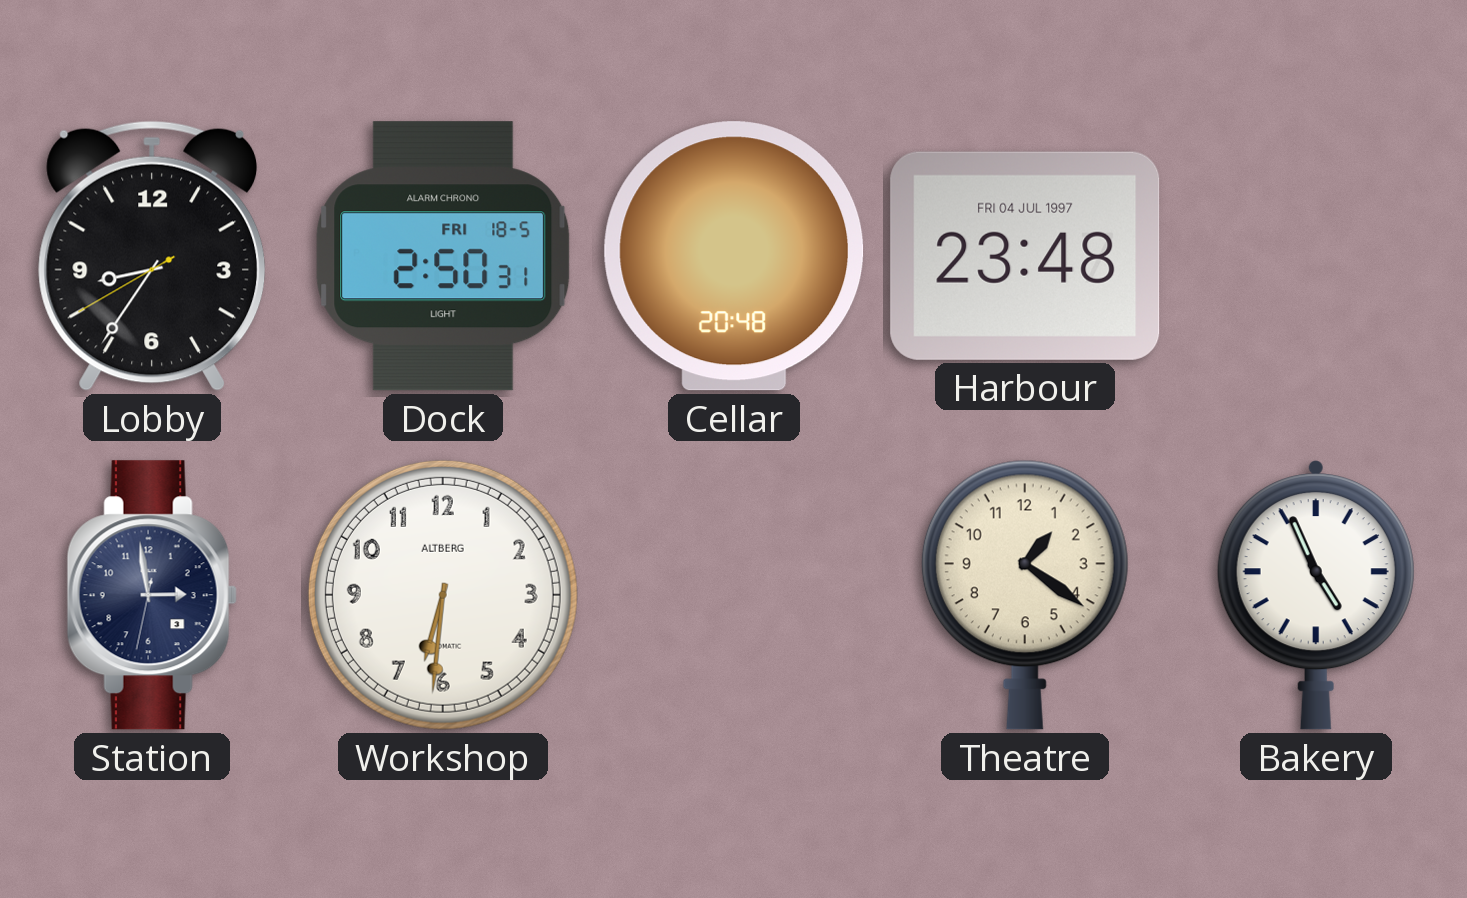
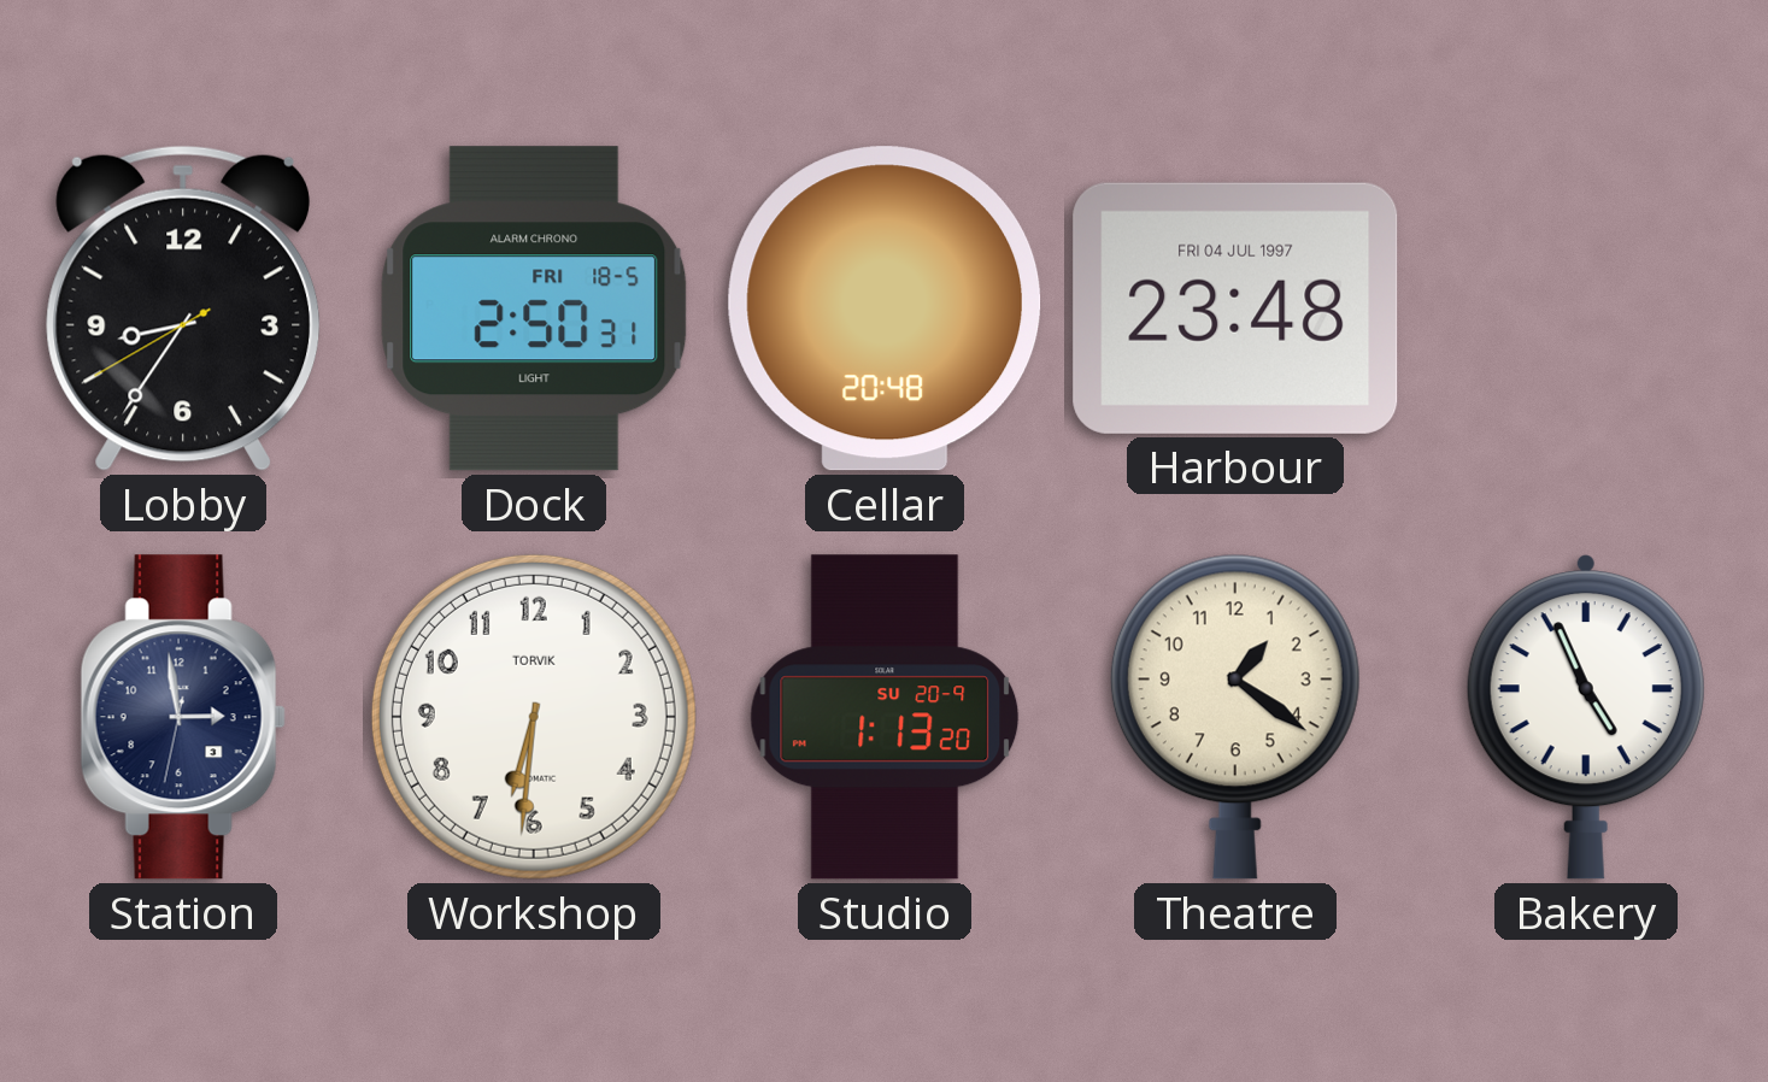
Workshop brand: ALTBERG -> TORVIK (534, 717)
Studio: none -> 1:13 (885, 717)
